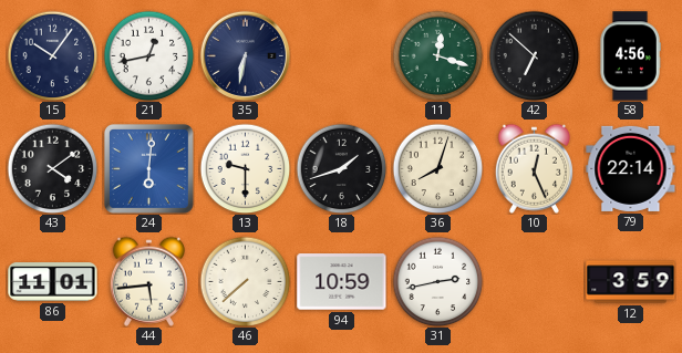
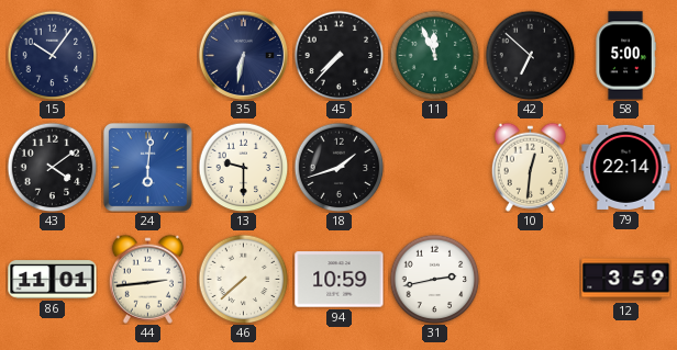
21: 12:43 -> none (148, 55)
45: none -> 7:37 (338, 55)
11: 12:18 -> 11:56 (434, 55)
58: 4:56 -> 5:00 (625, 56)
36: 8:03 -> none (437, 168)
10: 12:26 -> 12:31 (530, 167)
44: 5:44 -> 2:44 (147, 279)
